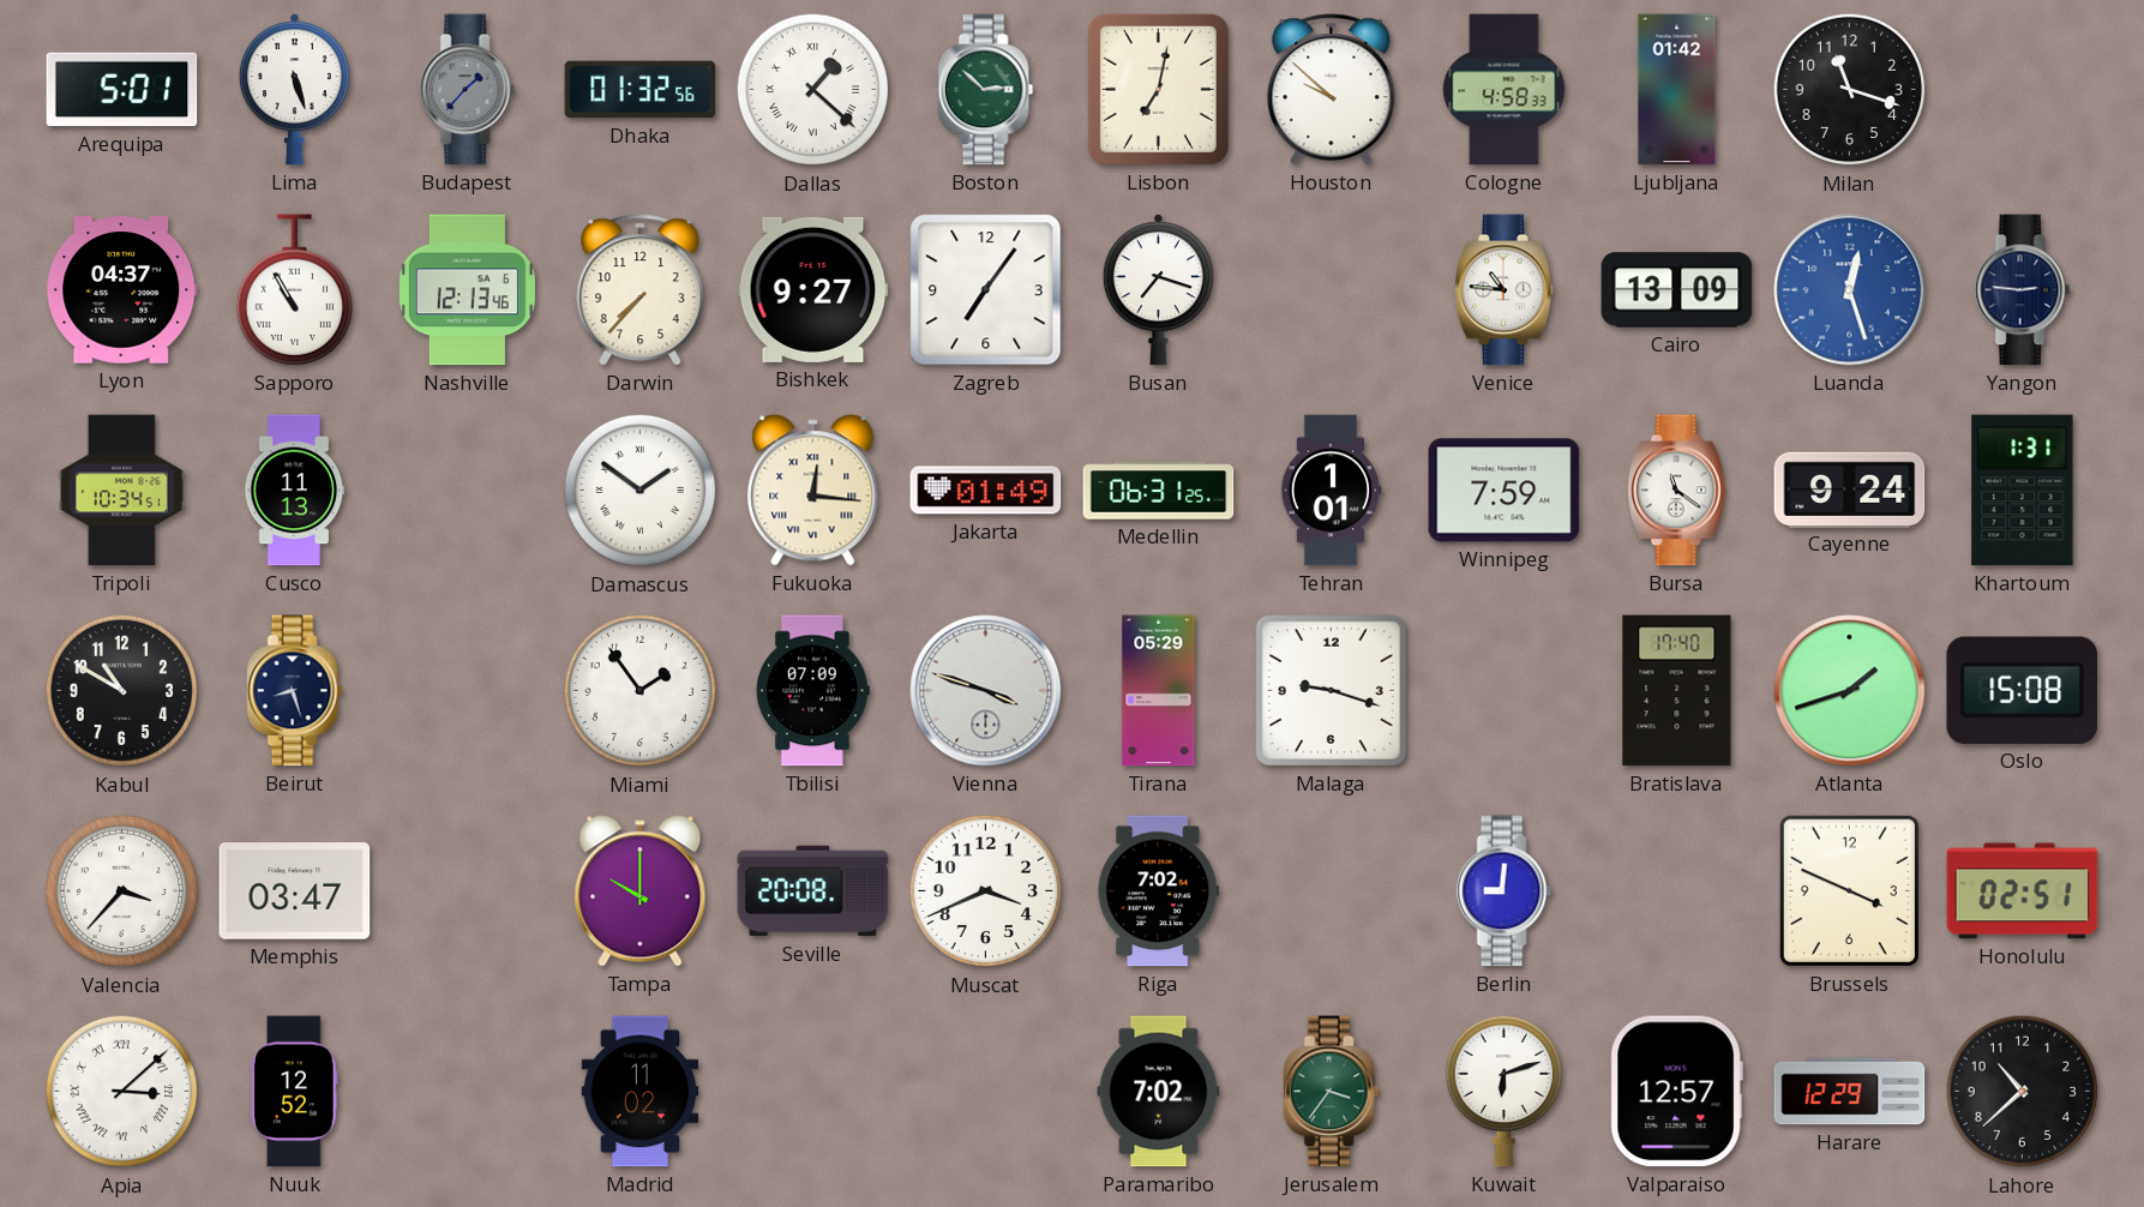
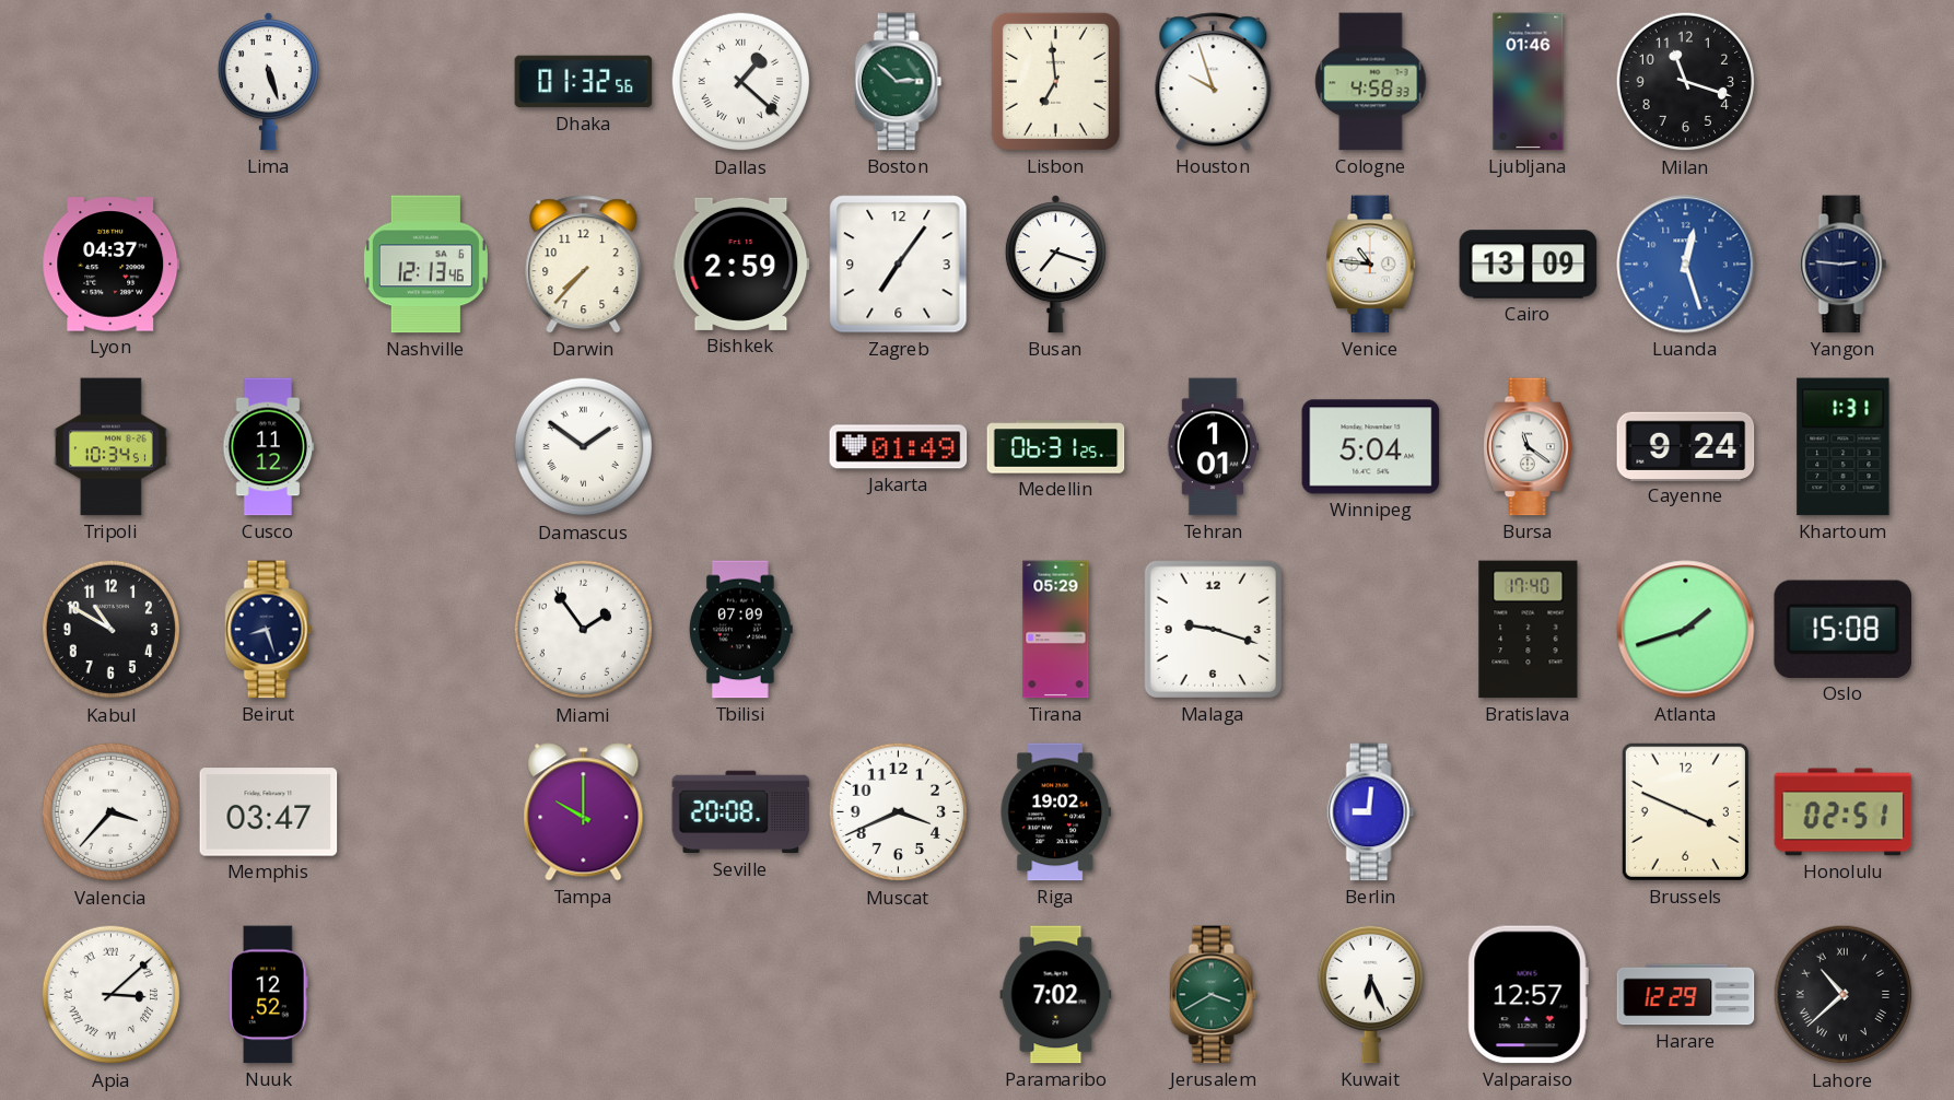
Arequipa: 5:01 -> none (122, 90)
Budapest: 1:37 -> none (468, 90)
Lisbon: 7:02 -> 6:59 (1055, 81)
Houston: 9:52 -> 9:57 (1214, 82)
Ljubljana: 01:42 -> 01:46 (1529, 82)
Sapporo: 10:55 -> none (294, 290)
Bishkek: 9:27 -> 2:59 (741, 264)
Cusco: 11:13 -> 11:12 (269, 447)
Fukuoka: 12:16 -> none (813, 491)
Winnipeg: 7:59 -> 5:04 (1371, 447)
Vienna: 3:48 -> none (986, 691)
Riga: 7:02 -> 19:02 (1055, 812)
Madrid: 11:02 -> none (641, 1092)
Jerusalem: 3:36 -> 3:40 (1214, 995)
Kuwait: 6:12 -> 6:26 (1370, 994)
Lahore numerals: Arabic -> Roman (1844, 995)
